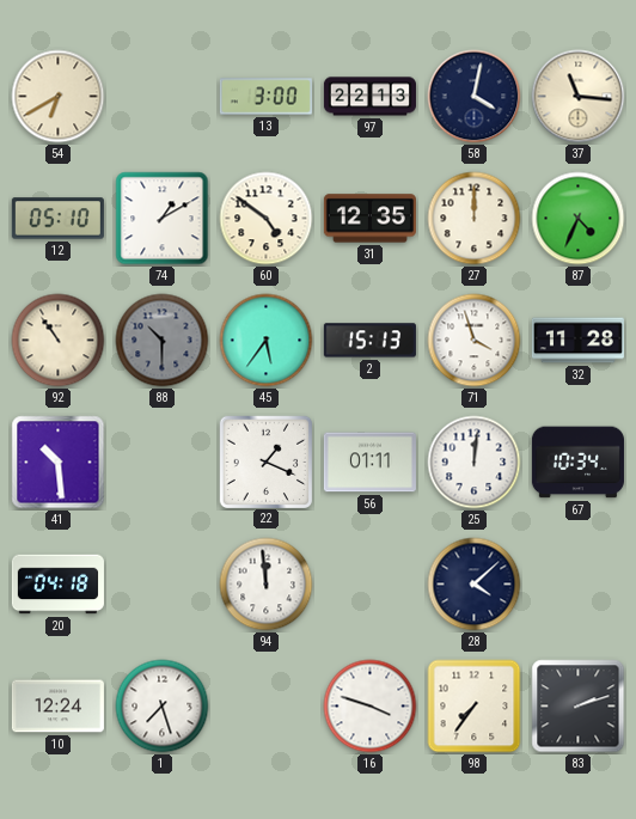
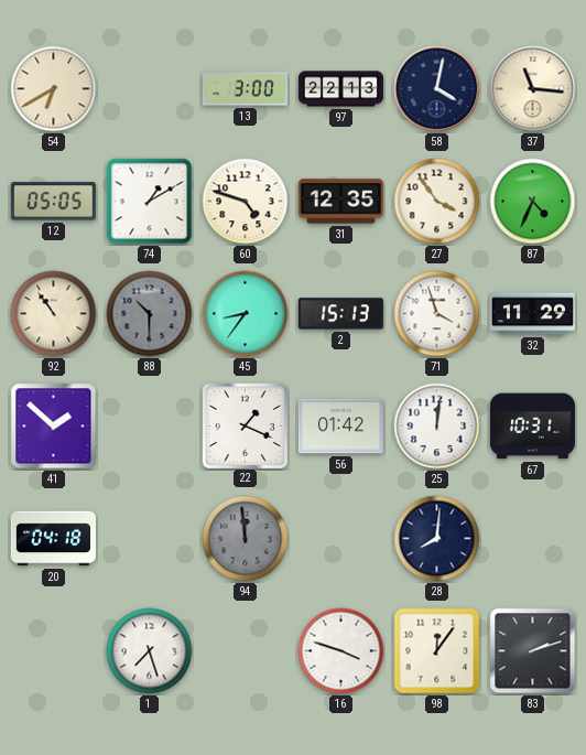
12: 05:10 -> 05:05 (53, 202)
60: 4:51 -> 4:48 (246, 202)
27: 12:00 -> 3:54 (437, 202)
45: 5:36 -> 8:36 (246, 314)
32: 11:28 -> 11:29 (532, 314)
41: 10:29 -> 1:52 (54, 427)
56: 01:11 -> 01:42 (340, 427)
67: 10:34 -> 10:31 (532, 427)
94 dial: white -> grey (246, 539)
28: 4:08 -> 8:01 (437, 539)
10: 12:24 -> none (57, 707)
98: 7:36 -> 12:06 (437, 651)
